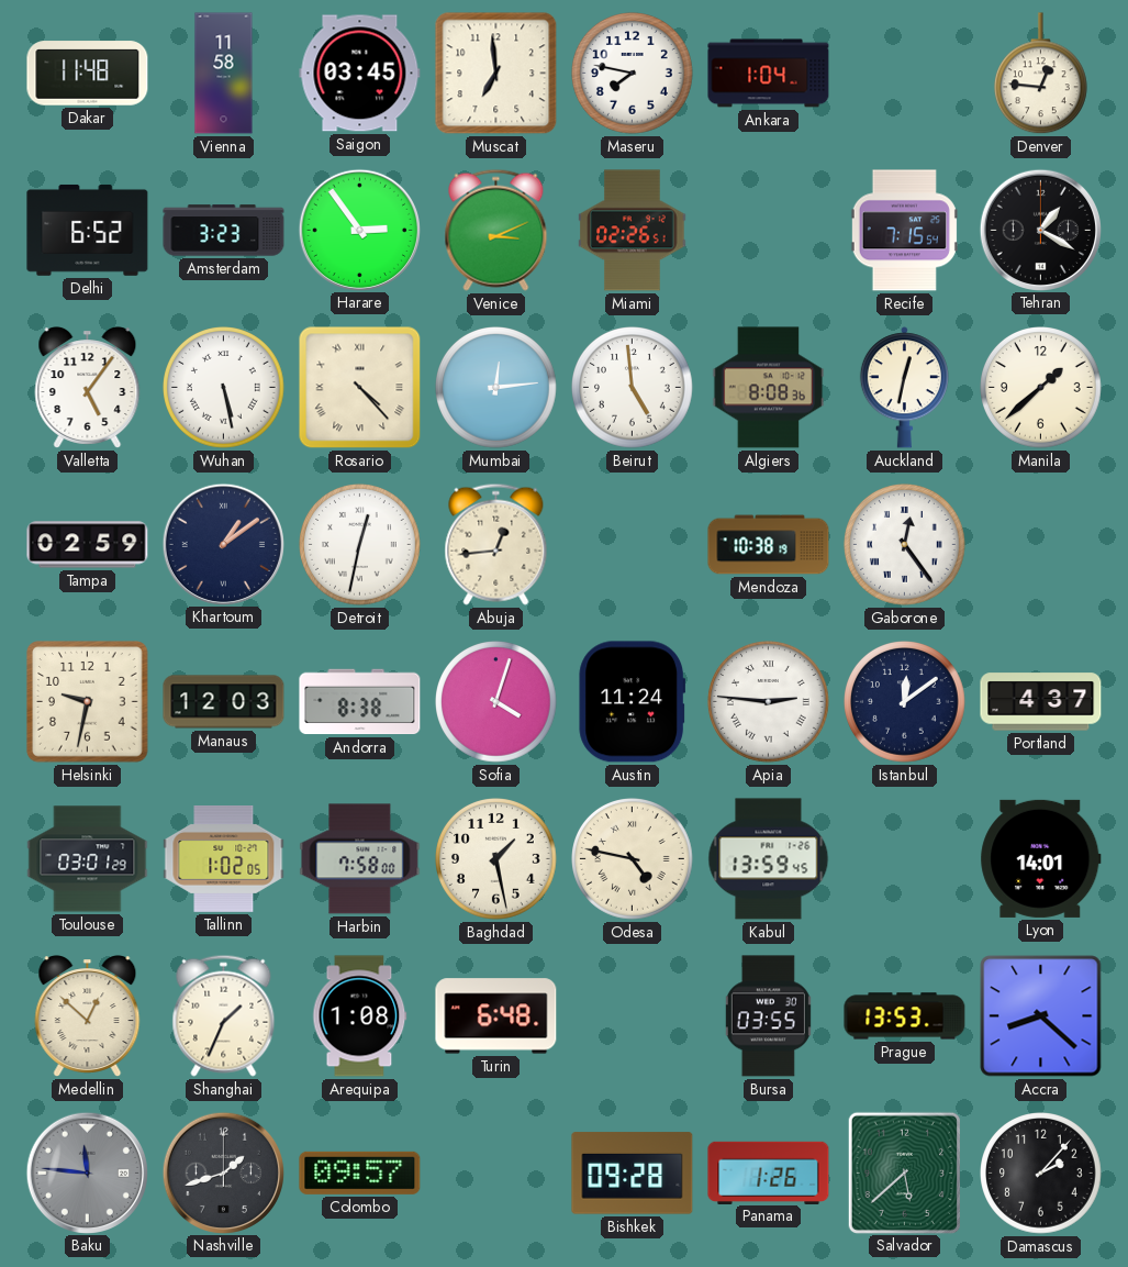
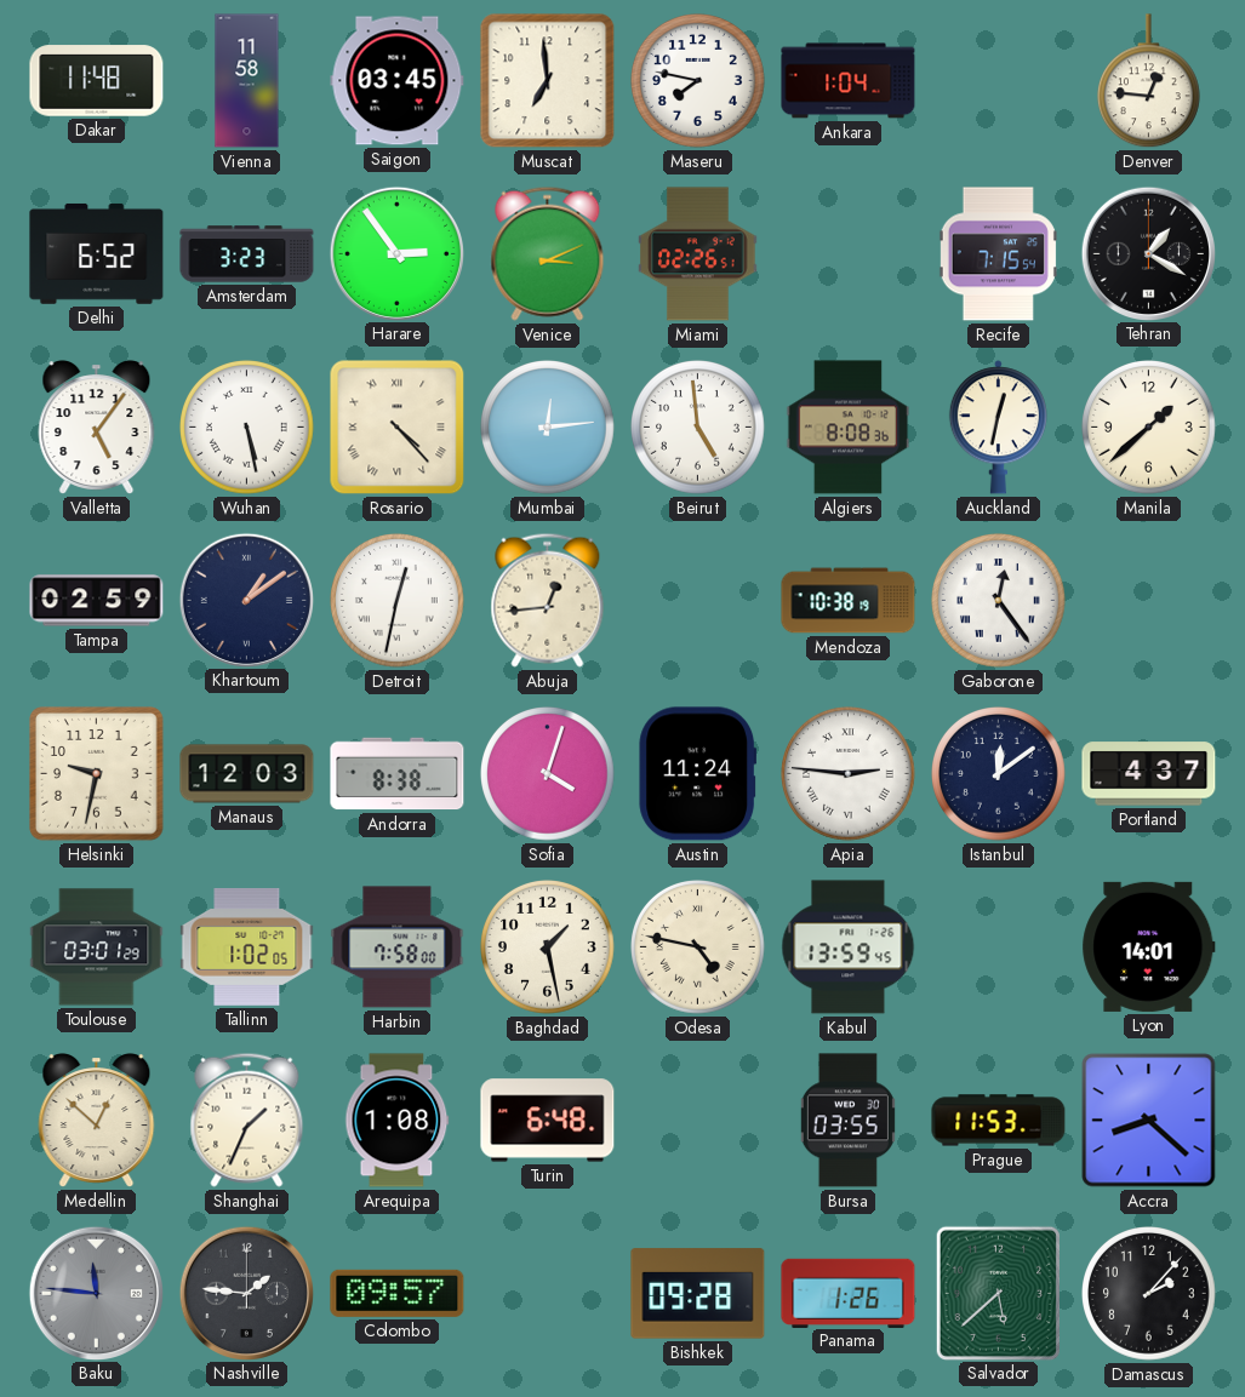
Prague: 13:53 -> 11:53 (999, 1121)
Nashville: 1:42 -> 1:46 (246, 1293)
